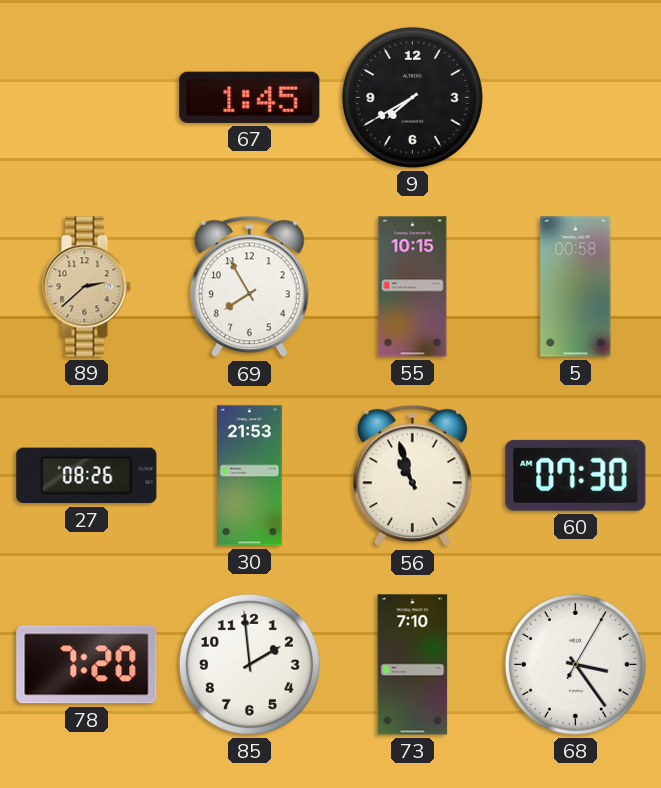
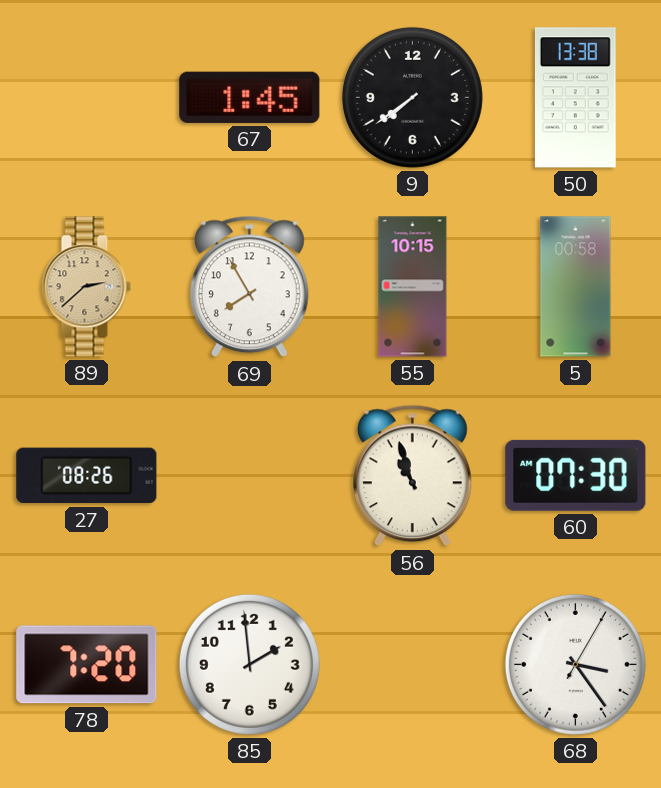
9: 7:40 -> 7:39 (412, 97)
50: none -> 13:38 (575, 98)
30: 21:53 -> none (250, 476)
73: 7:10 -> none (413, 665)
